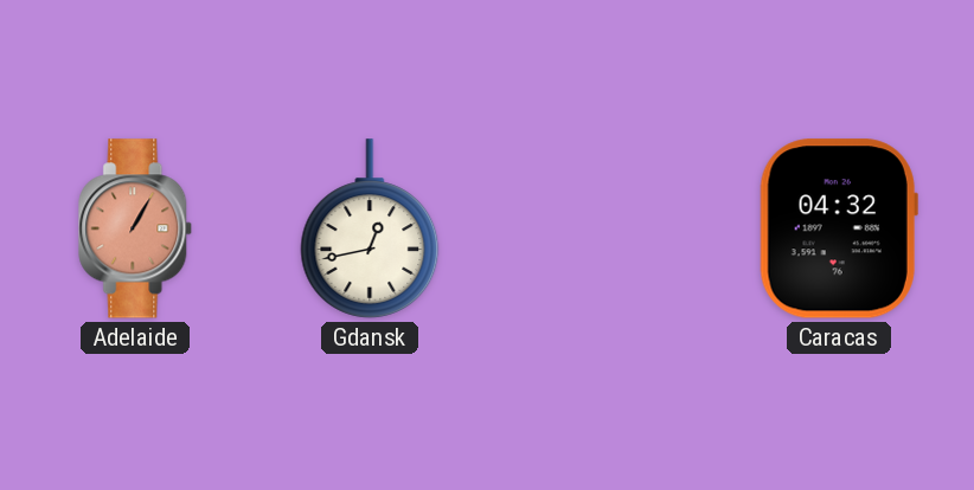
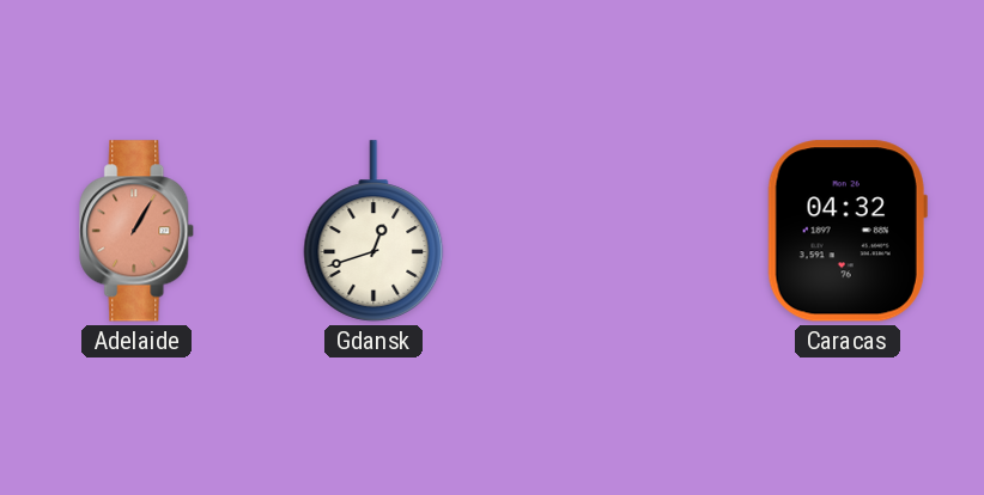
Gdansk: 12:43 -> 12:42 (373, 231)
